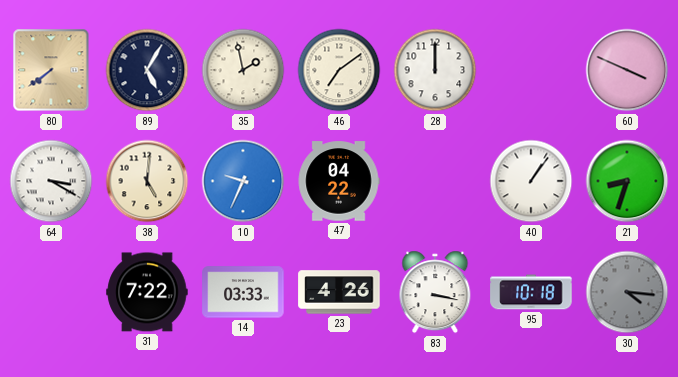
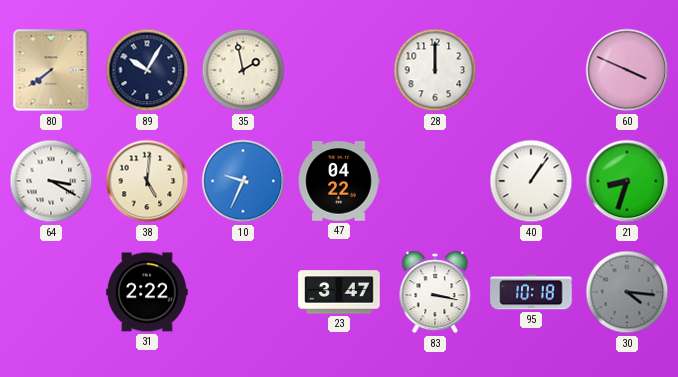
89: 5:05 -> 10:05 (147, 70)
46: 7:09 -> none (339, 70)
31: 7:22 -> 2:22 (147, 292)
14: 03:33 -> none (243, 292)
23: 4:26 -> 3:47 (339, 292)
